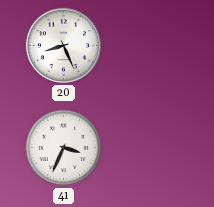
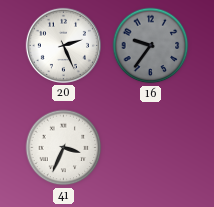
20: 8:26 -> 2:26 (63, 45)
16: none -> 9:36 (151, 46)
